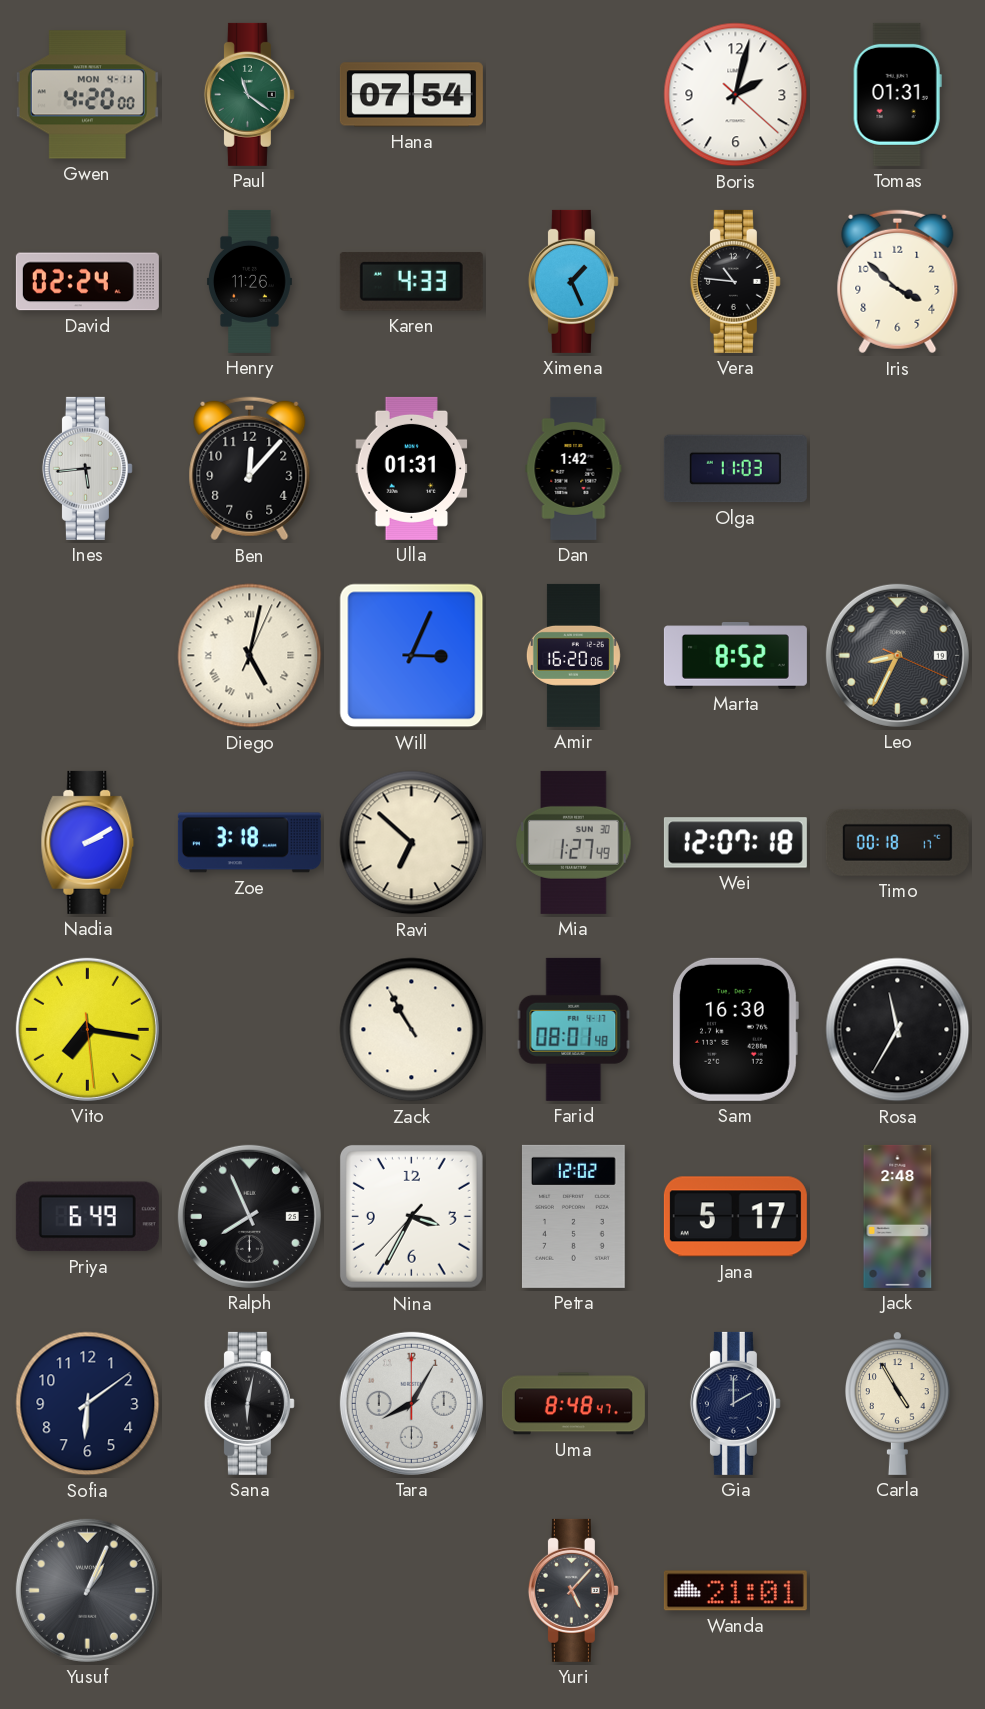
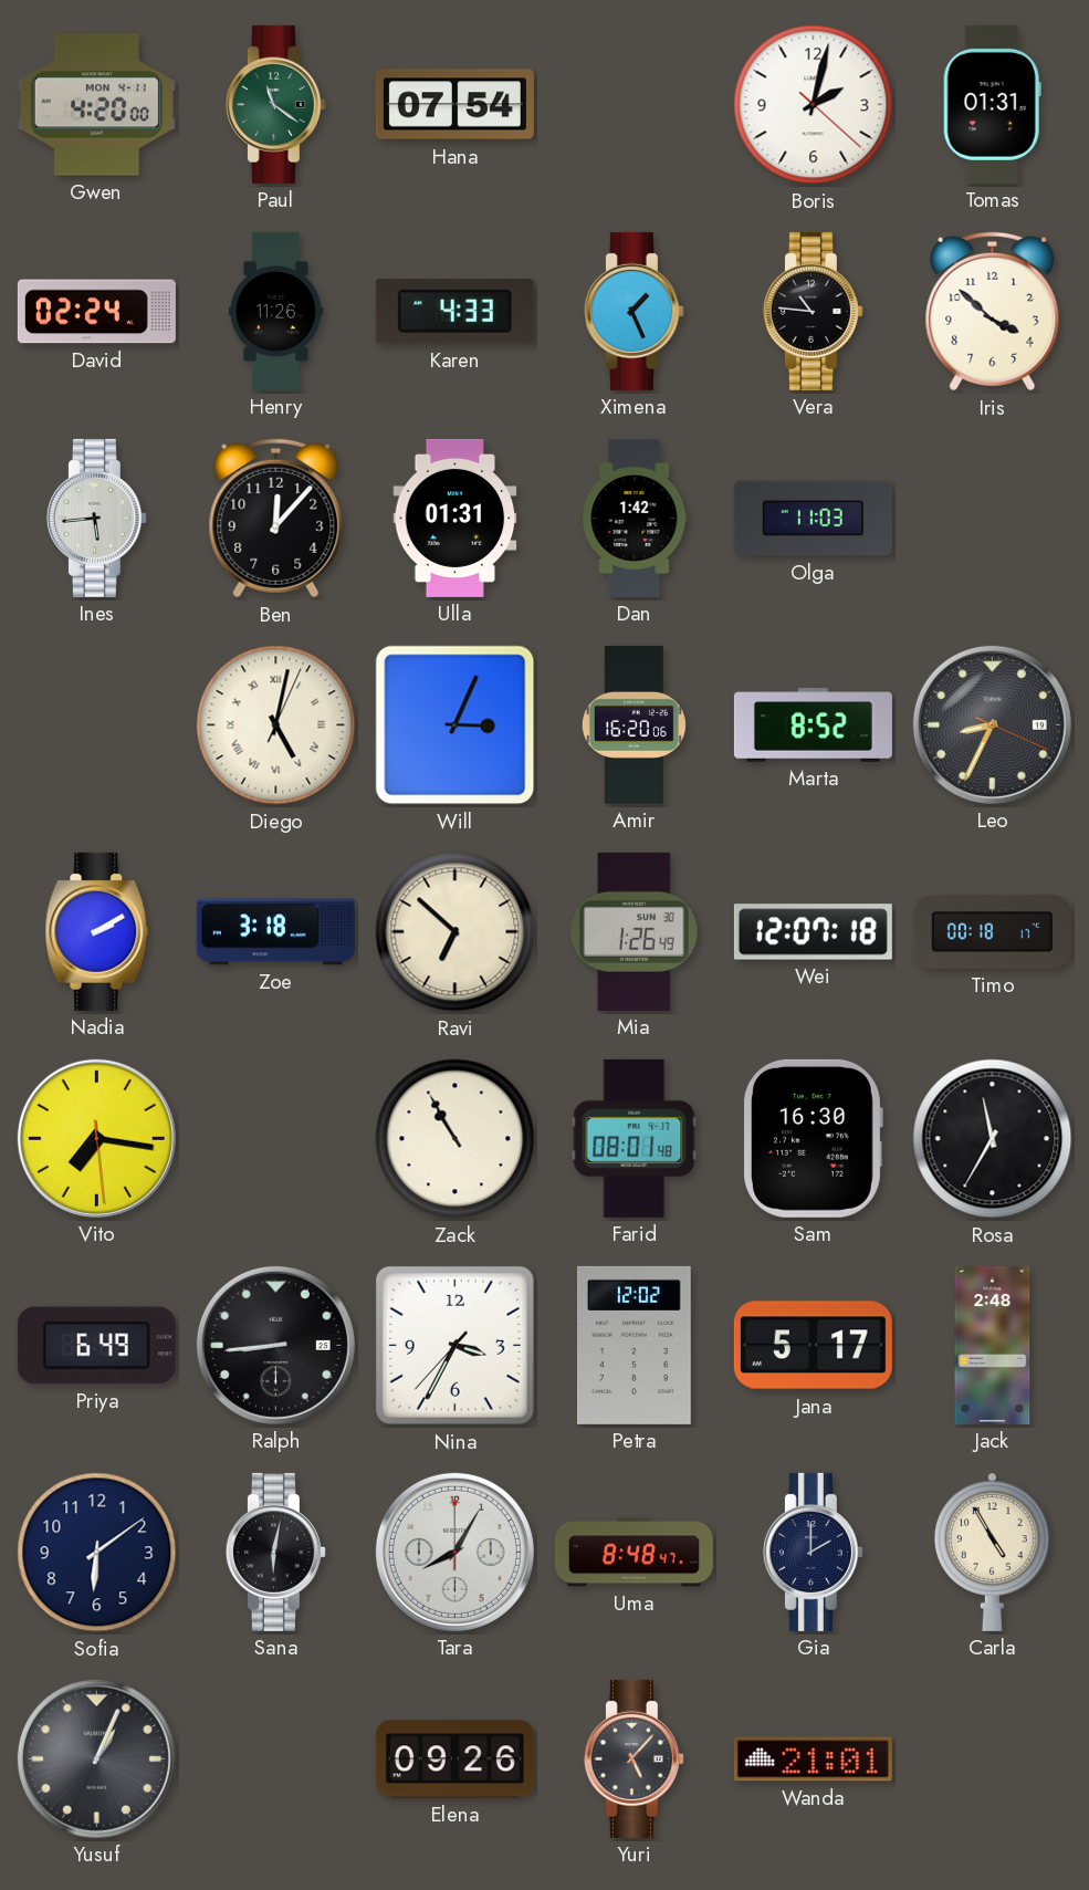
Mia: 1:27 -> 1:26 (635, 931)
Ralph: 7:56 -> 8:44 (275, 1345)
Elena: none -> 09:26 (454, 1760)
